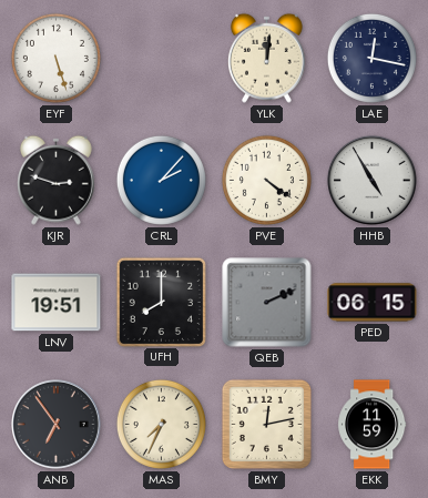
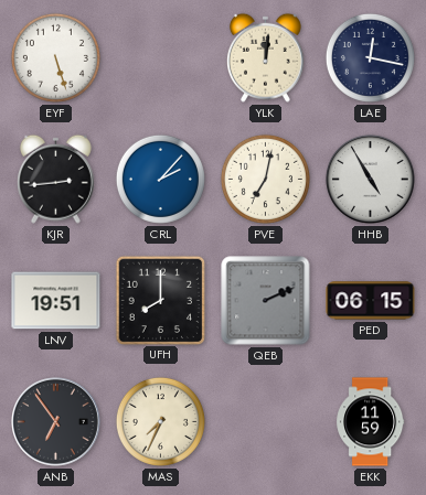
KJR: 2:48 -> 2:44 (55, 179)
PVE: 4:21 -> 7:02 (265, 179)
BMY: 12:13 -> none (266, 424)
